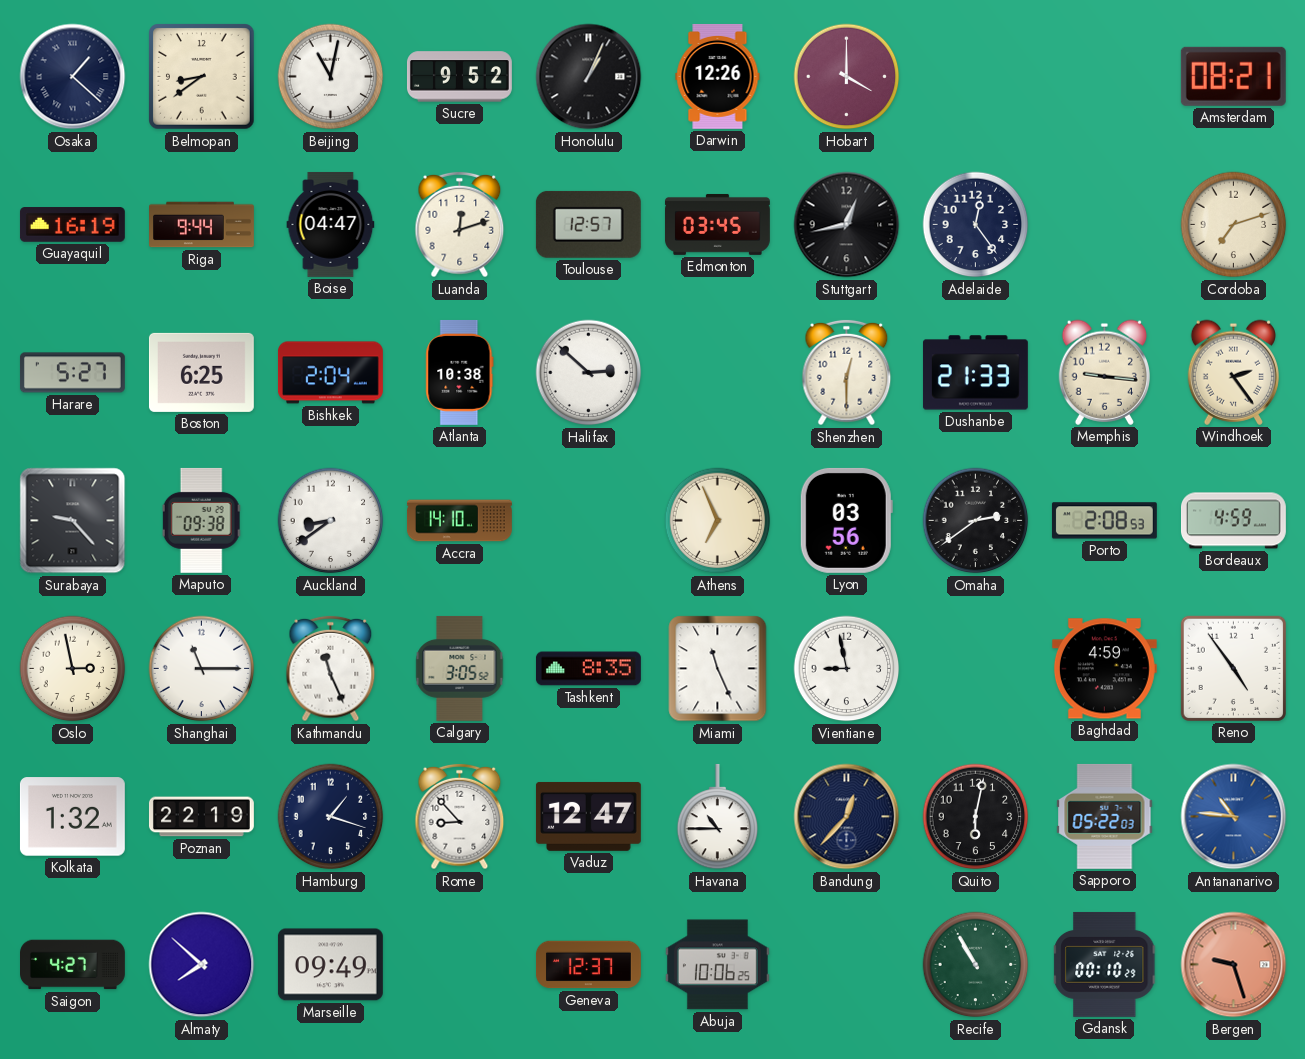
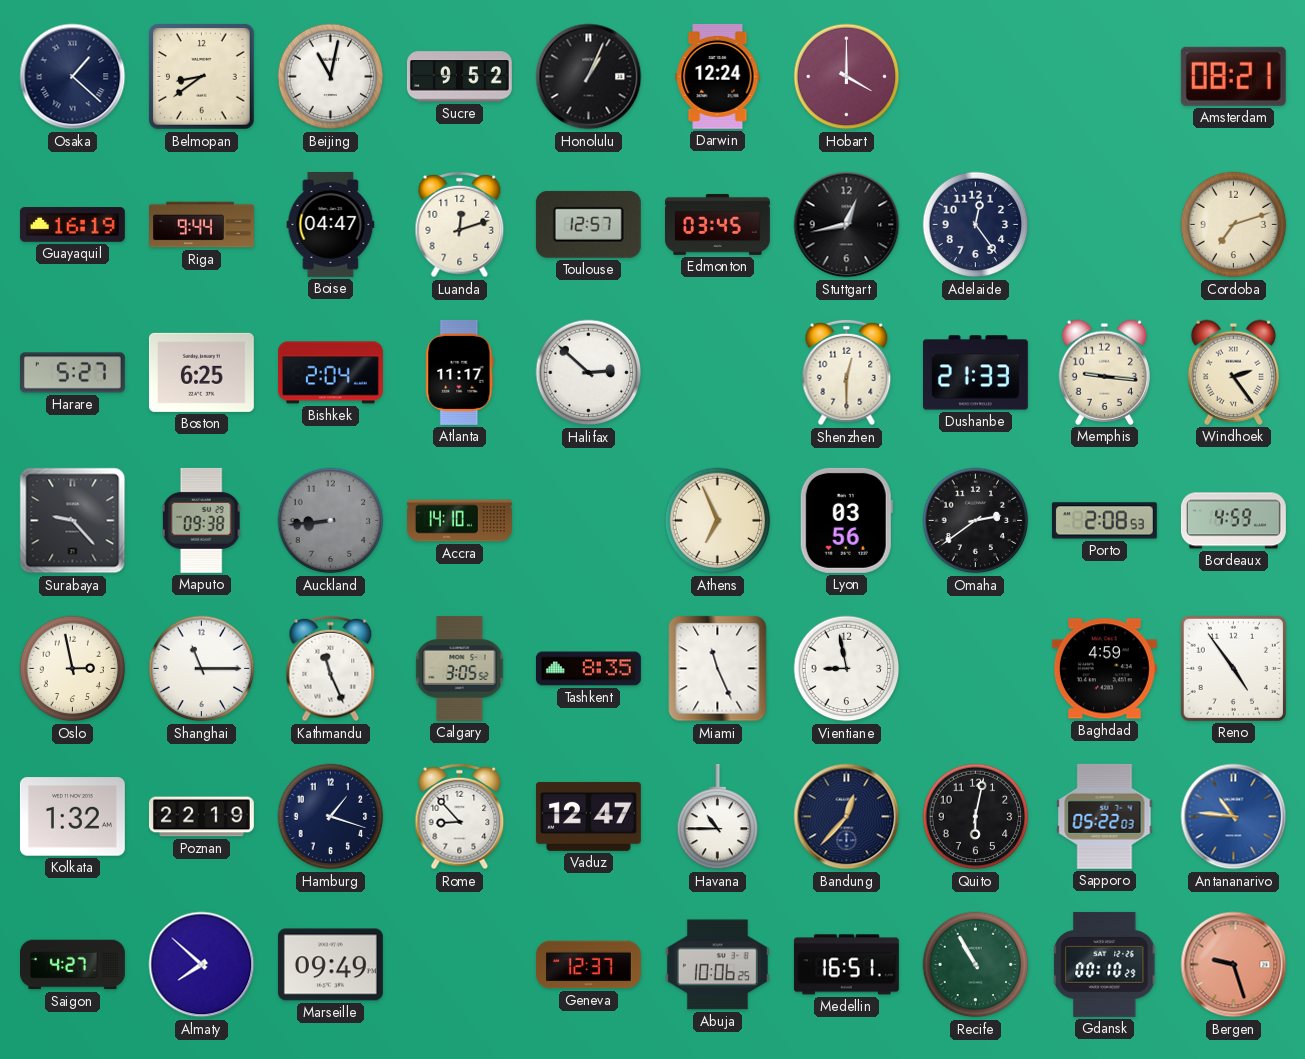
Darwin: 12:26 -> 12:24 (718, 76)
Atlanta: 10:38 -> 11:17 (460, 372)
Auckland: 8:39 -> 8:44 (331, 521)
Auckland dial: white -> grey (331, 521)
Medellin: none -> 16:51 (846, 965)
